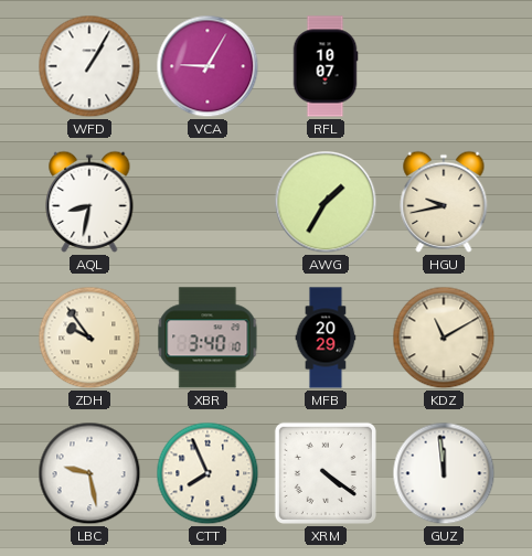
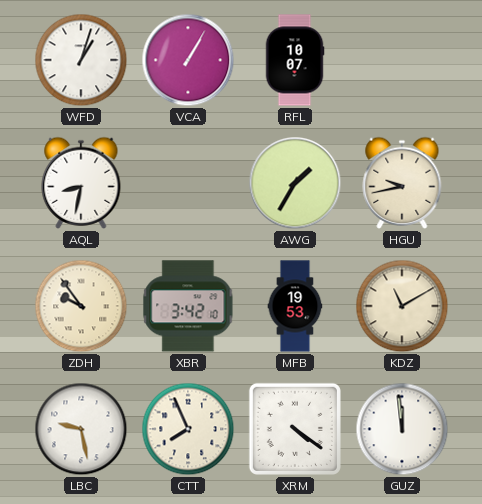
WFD: 1:05 -> 1:03 (81, 60)
VCA: 9:05 -> 1:05 (188, 60)
XBR: 3:40 -> 3:42 (188, 306)
MFB: 20:29 -> 19:53 (295, 306)
